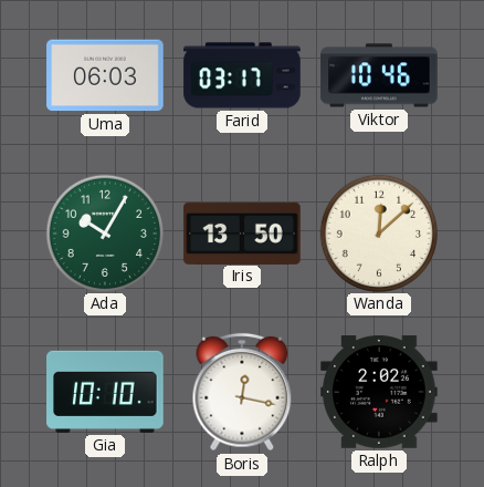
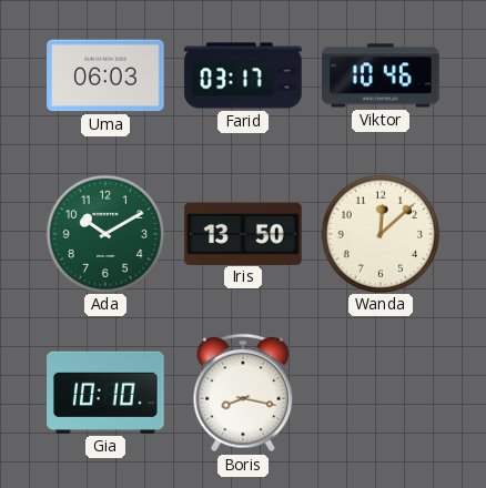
Ada: 10:05 -> 10:10 (104, 233)
Boris: 12:17 -> 8:17 (243, 393)
Ralph: 2:02 -> none (379, 392)
